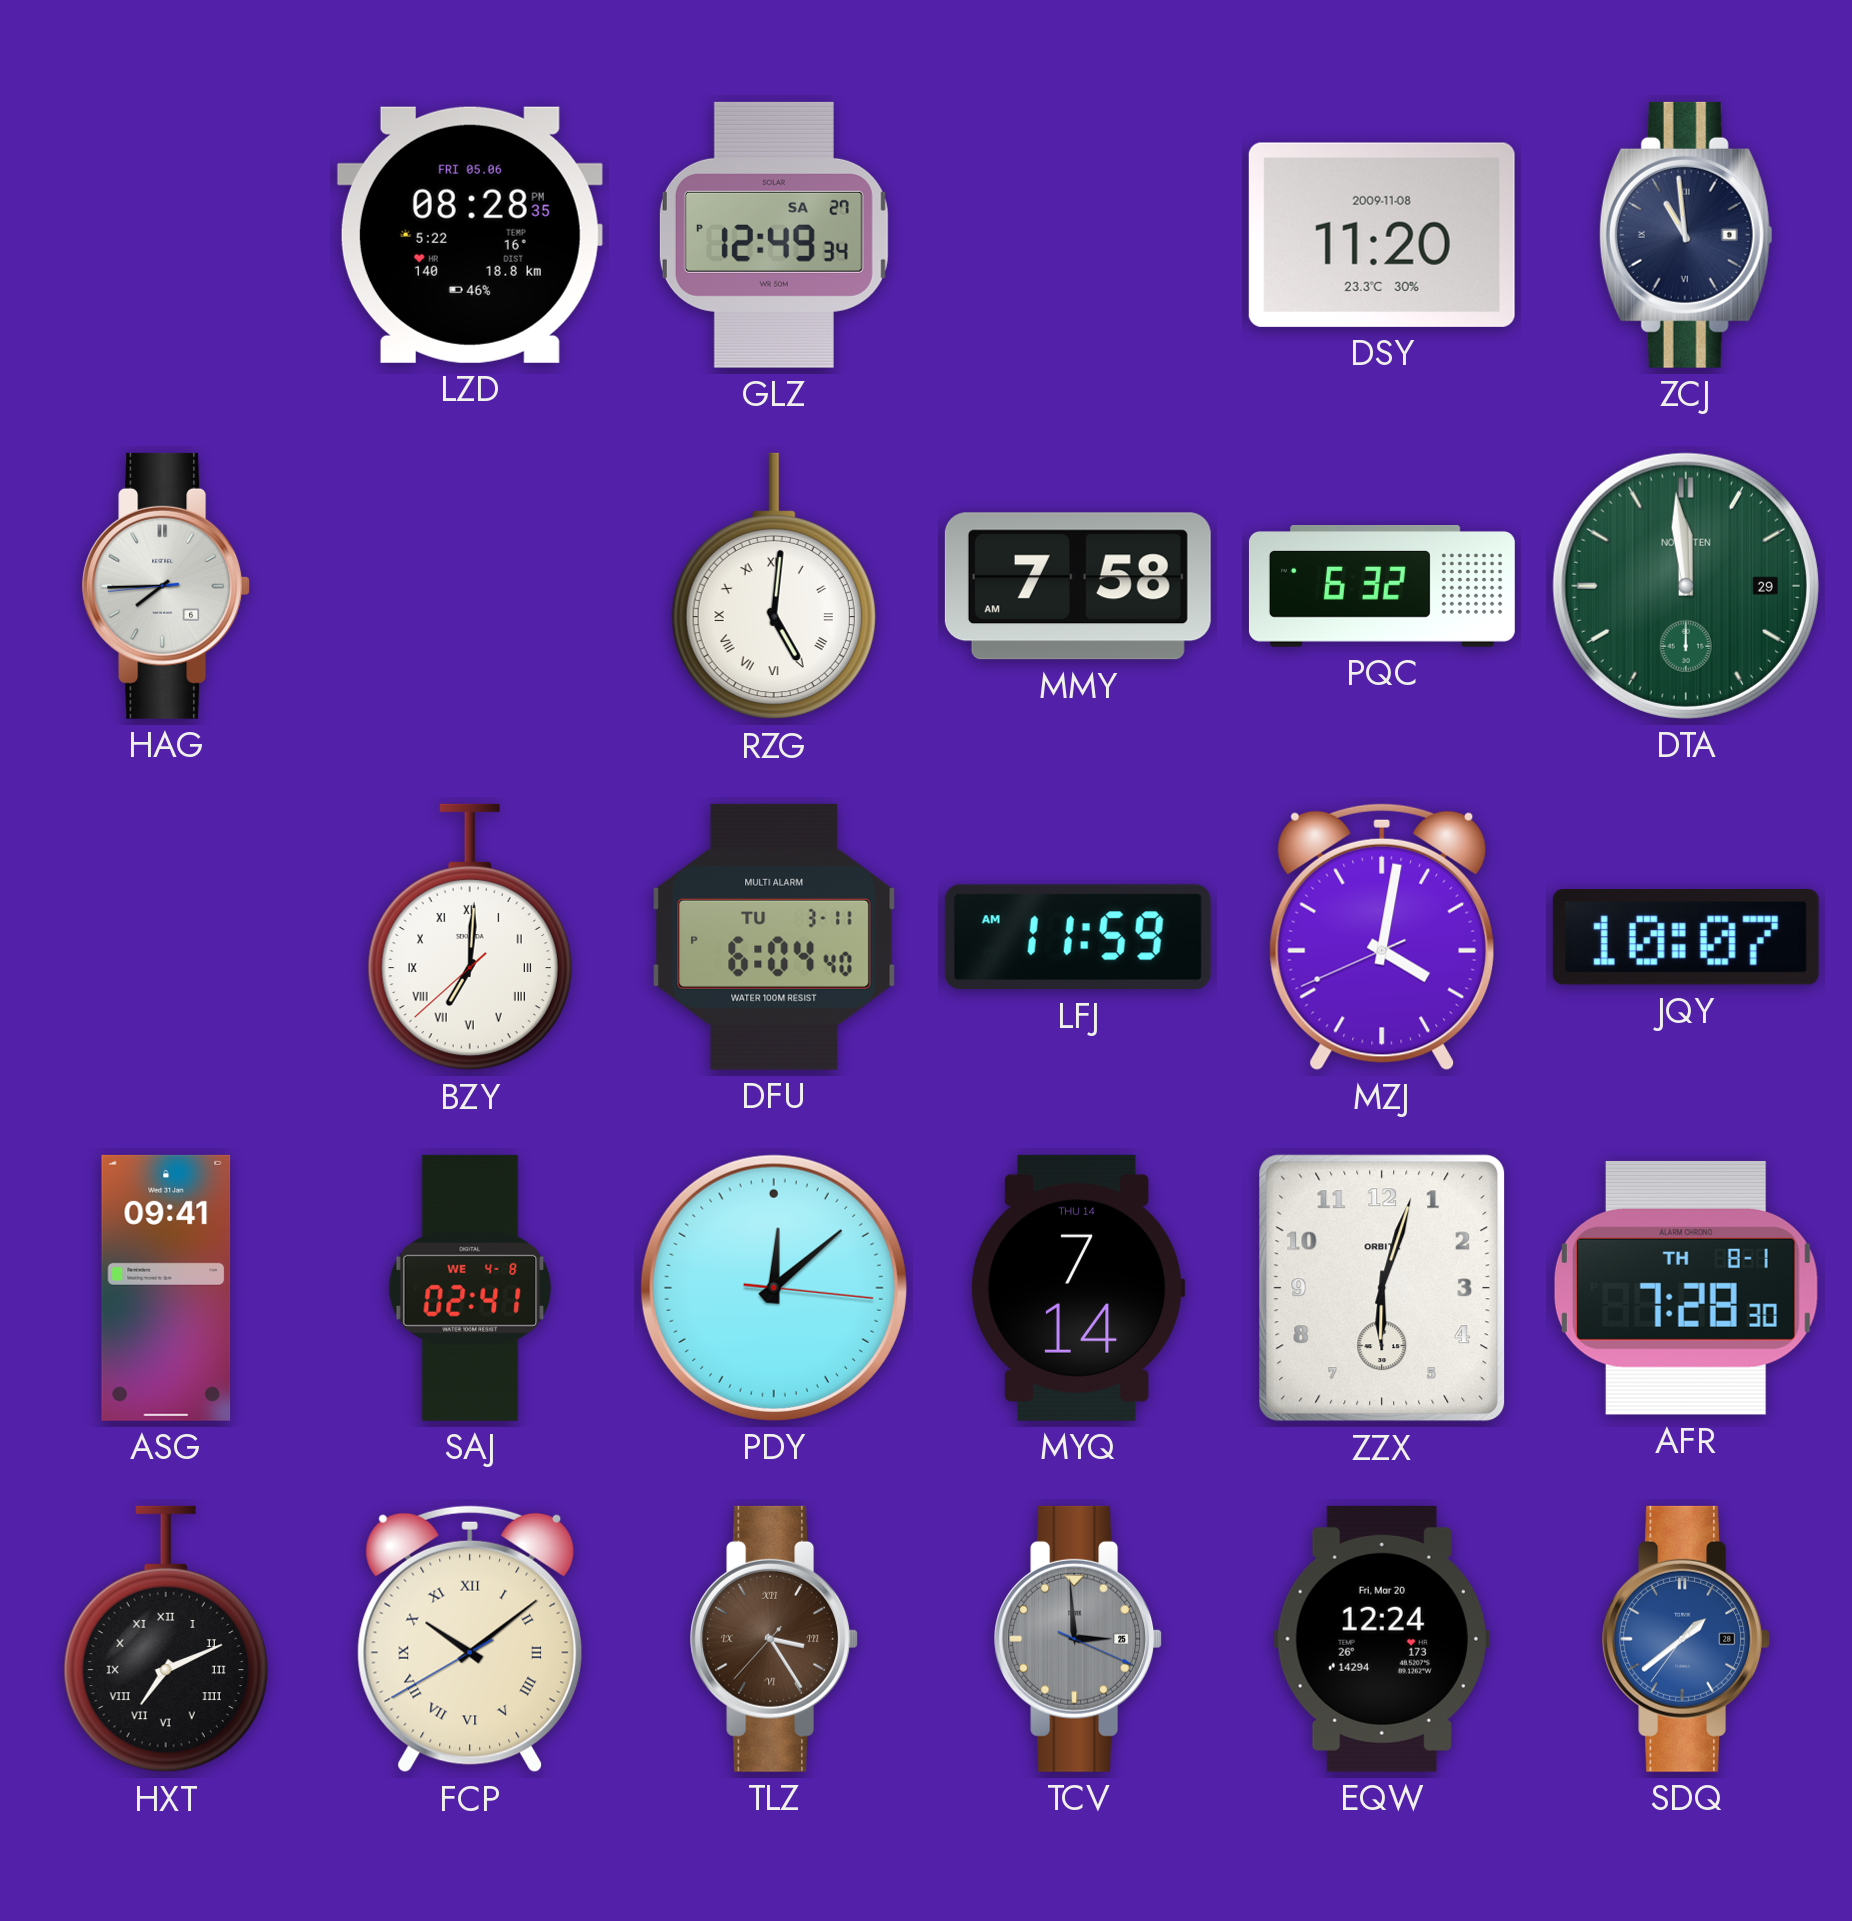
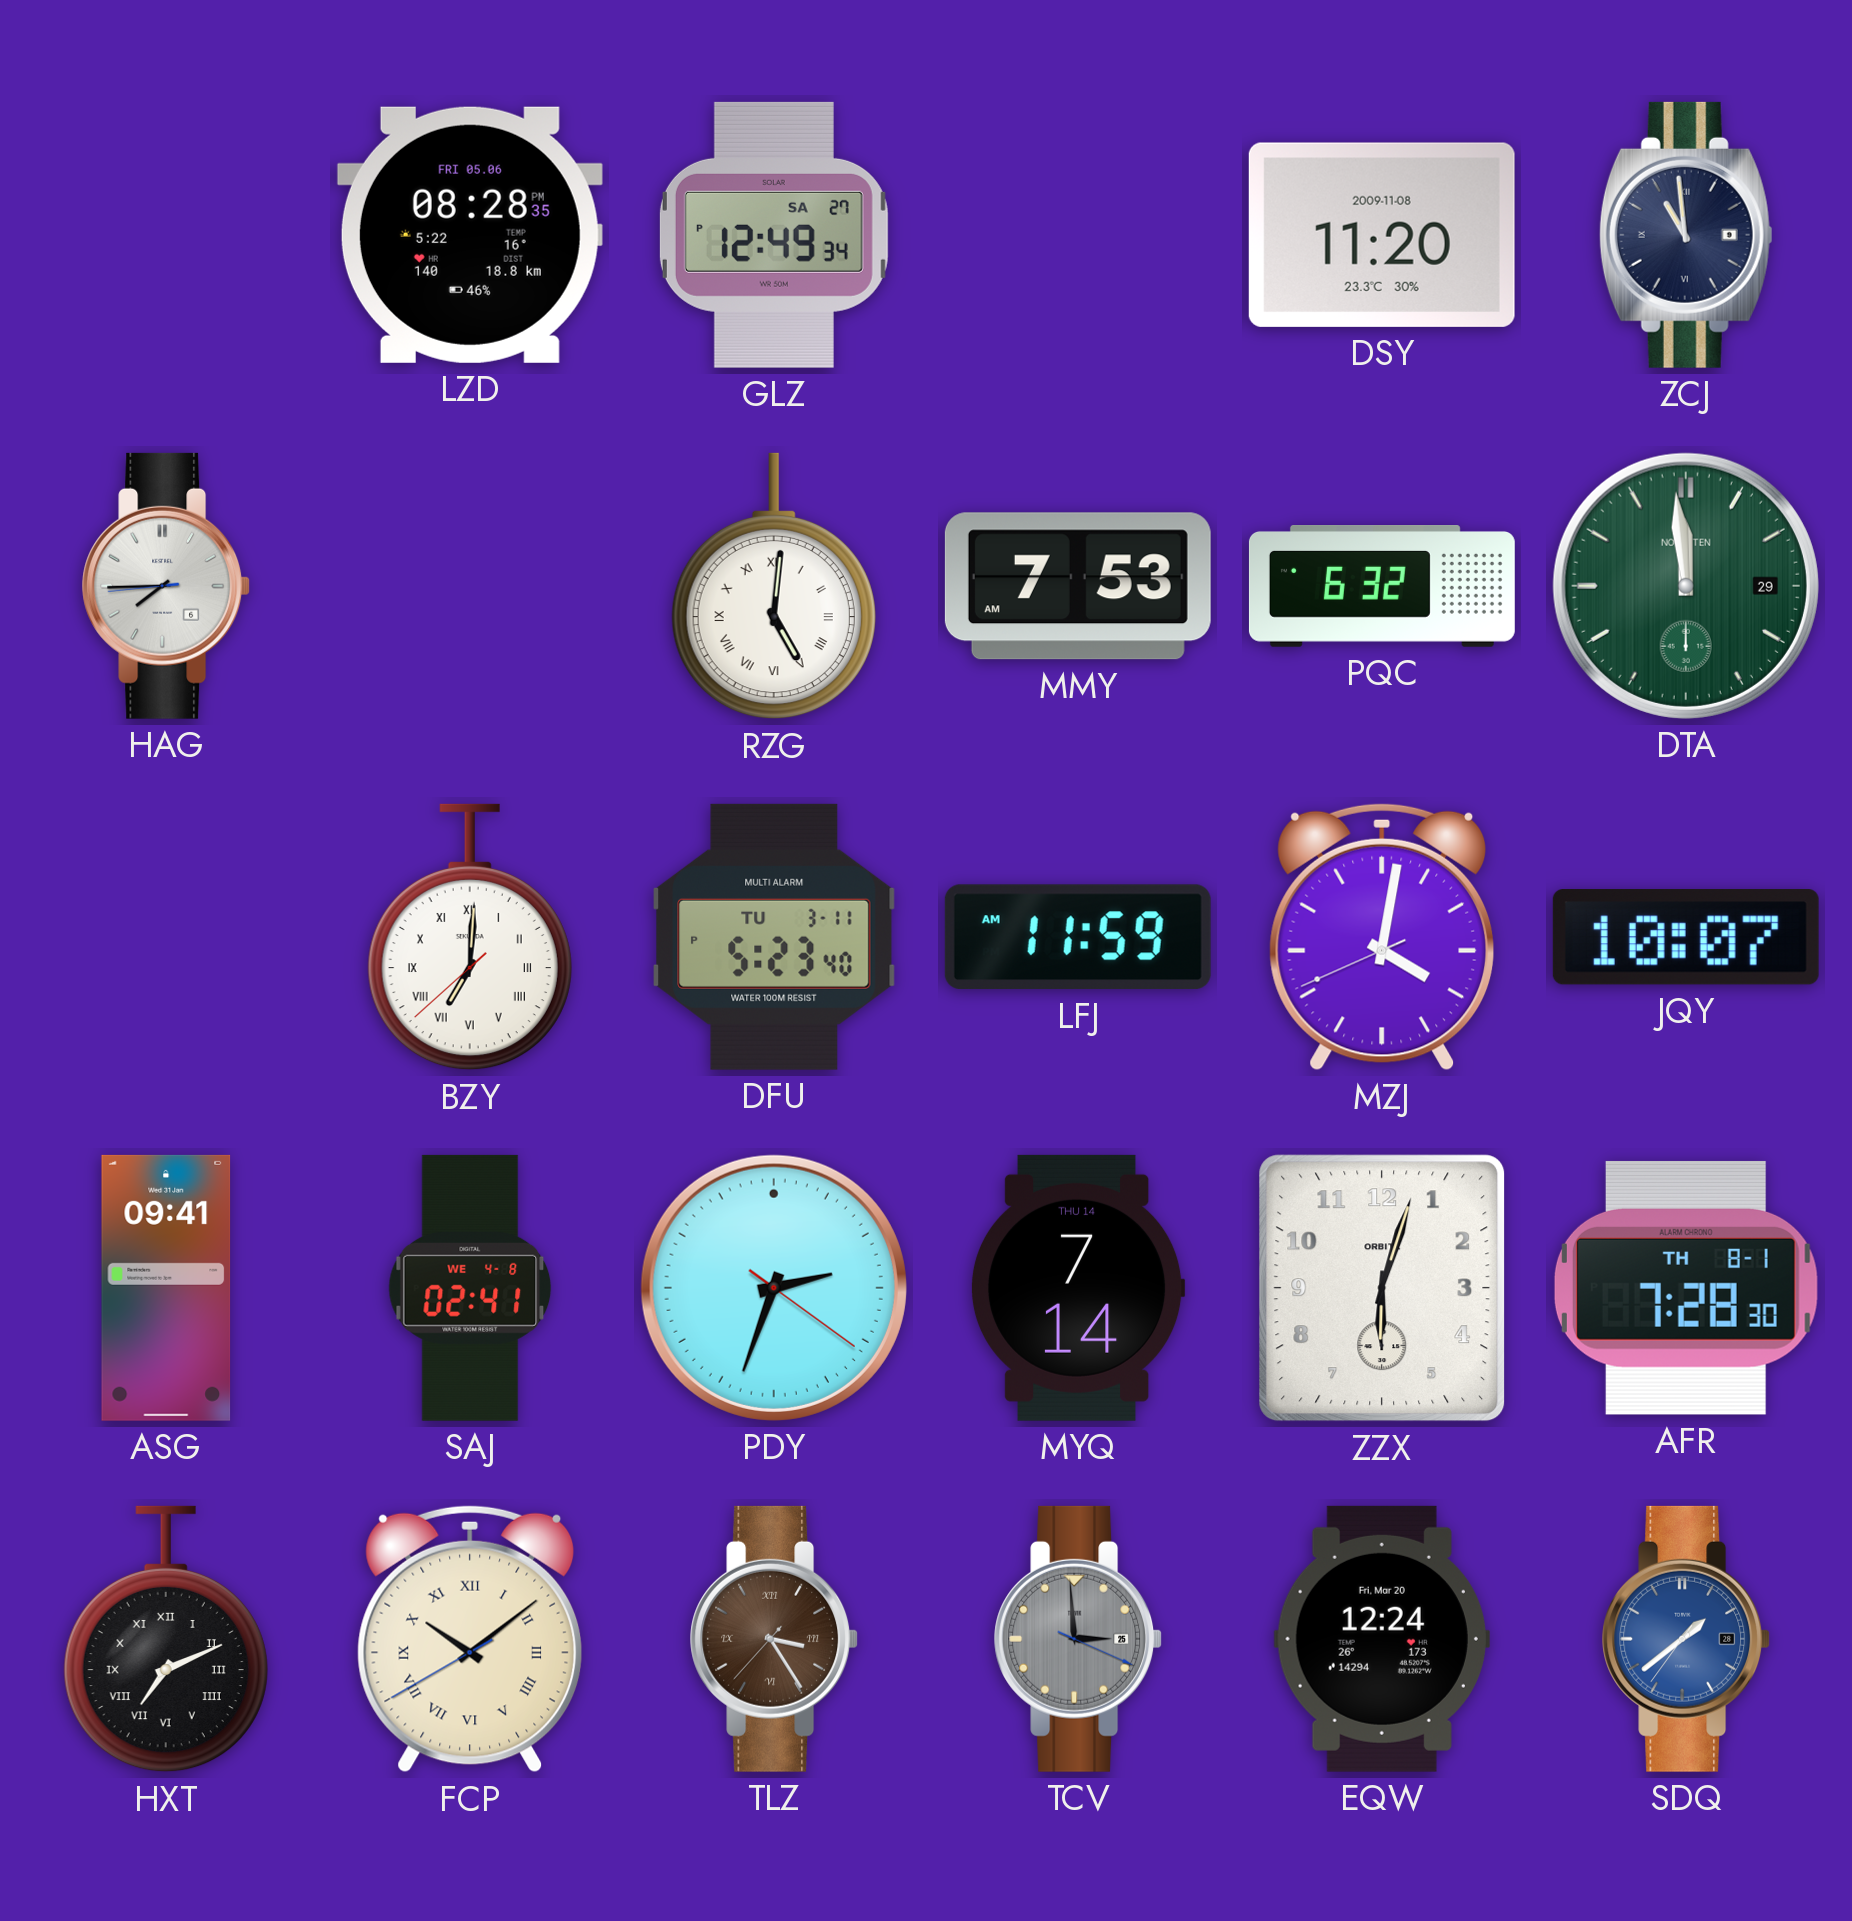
MMY: 7:58 -> 7:53 (1078, 586)
DFU: 6:04 -> 5:23 (774, 937)
PDY: 12:08 -> 2:33 (774, 1288)
